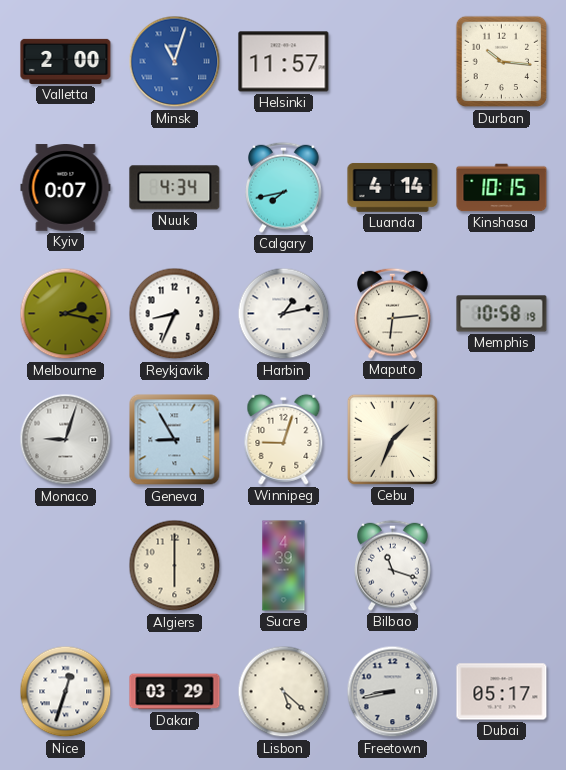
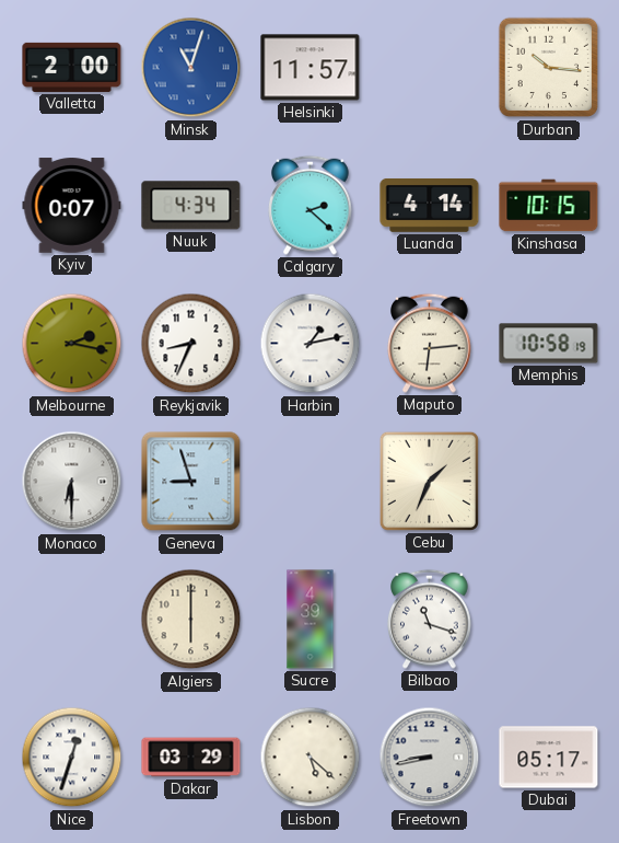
Calgary: 7:43 -> 2:22 (311, 205)
Monaco: 9:03 -> 6:30 (72, 482)
Geneva: 8:55 -> 8:57 (191, 482)
Winnipeg: 9:03 -> none (284, 439)
